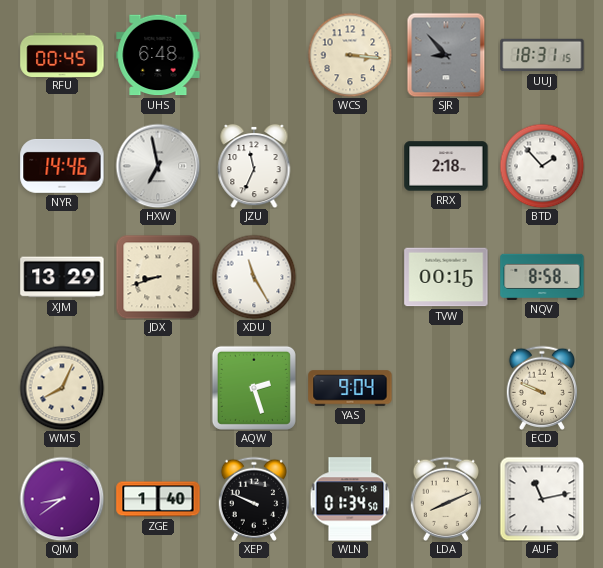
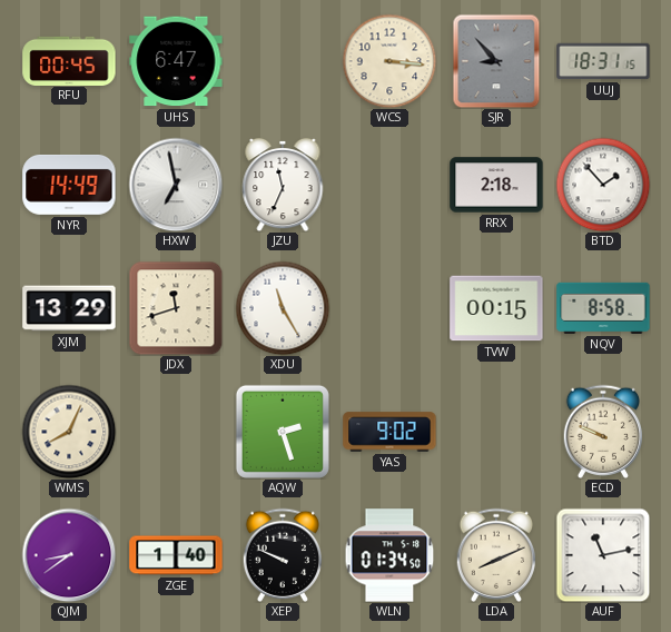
UHS: 6:48 -> 6:47 (176, 61)
NYR: 14:46 -> 14:49 (69, 185)
JDX: 8:42 -> 11:42 (176, 308)
YAS: 9:04 -> 9:02 (389, 432)
